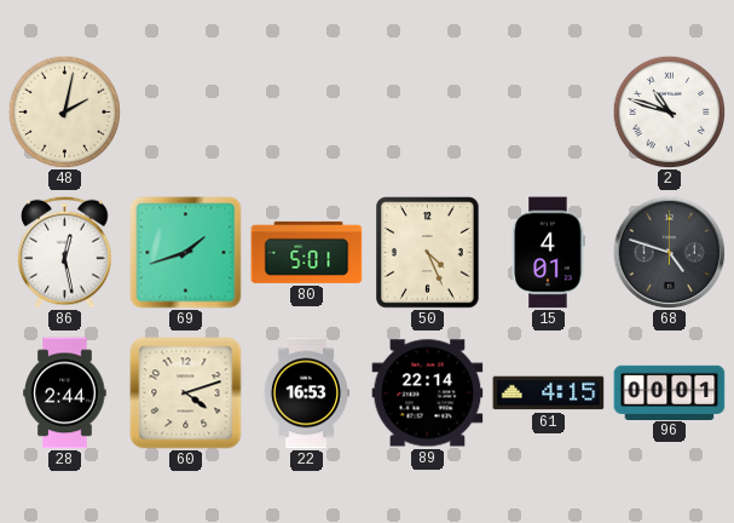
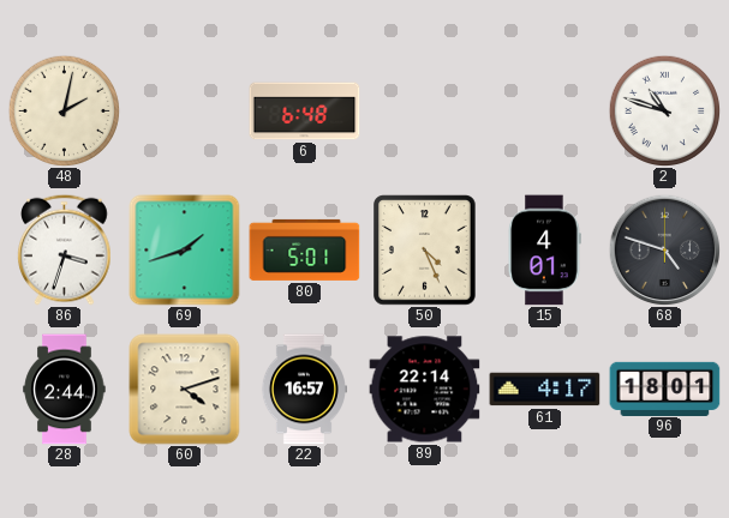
6: none -> 6:48 (305, 112)
86: 12:28 -> 3:33 (65, 249)
22: 16:53 -> 16:57 (304, 390)
61: 4:15 -> 4:17 (545, 390)
96: 00:01 -> 18:01 (665, 389)
